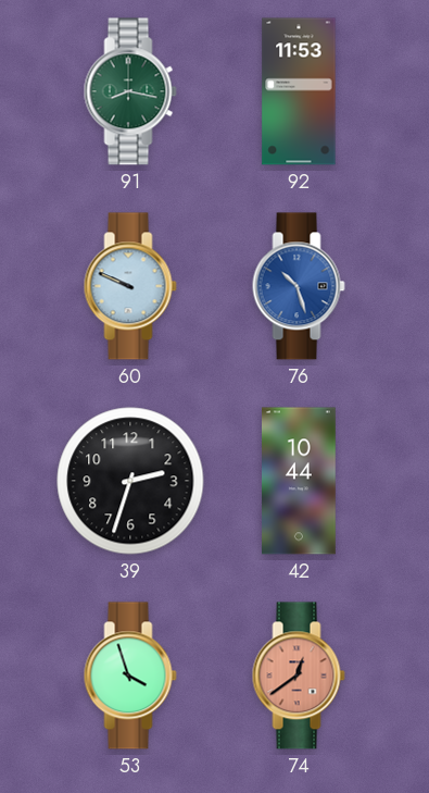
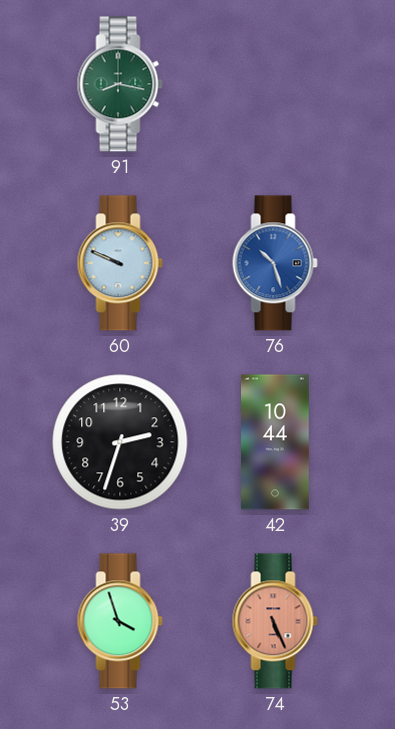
92: 11:53 -> none (299, 91)
74: 12:39 -> 5:26 (275, 621)
